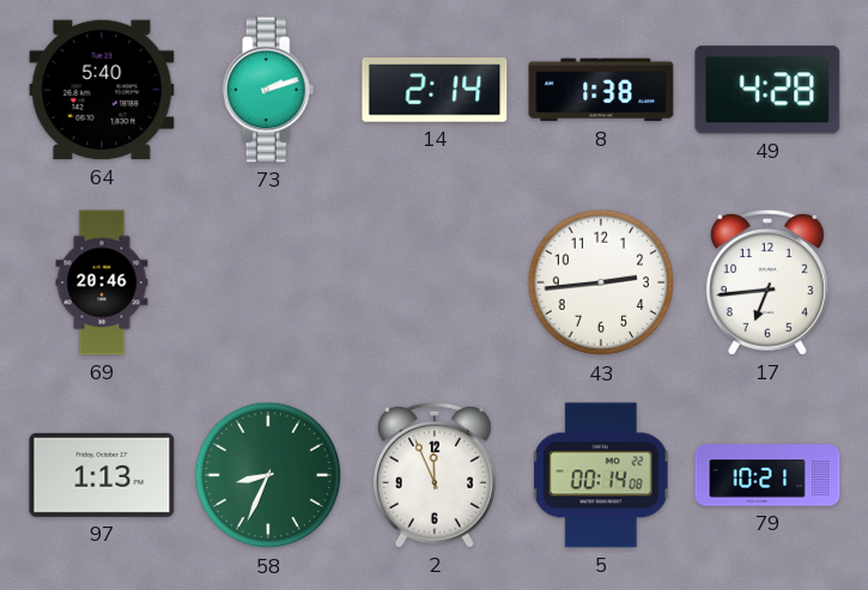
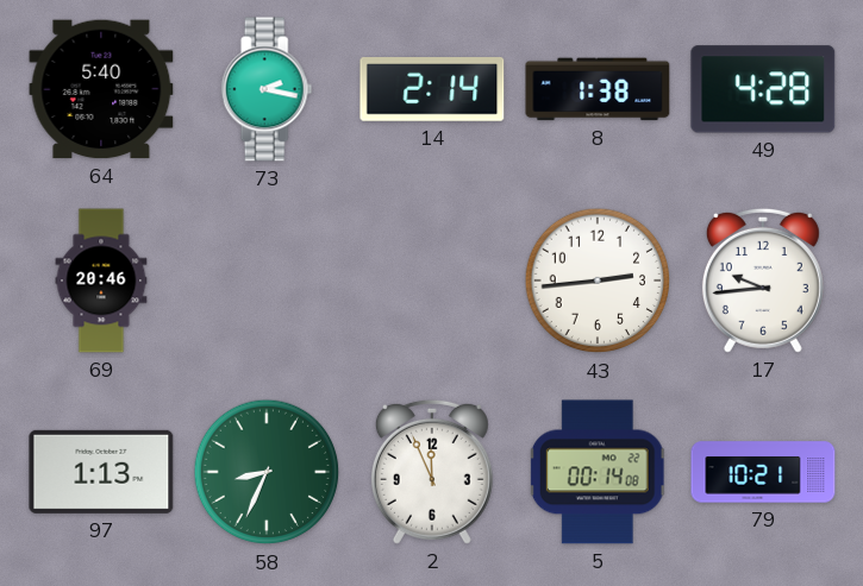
73: 2:12 -> 2:17 (267, 89)
17: 6:44 -> 9:44 (763, 281)
